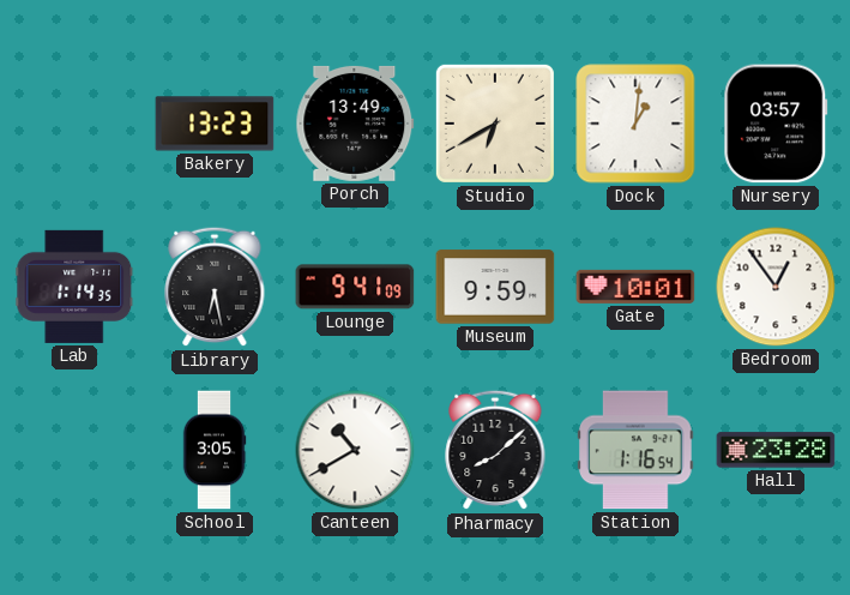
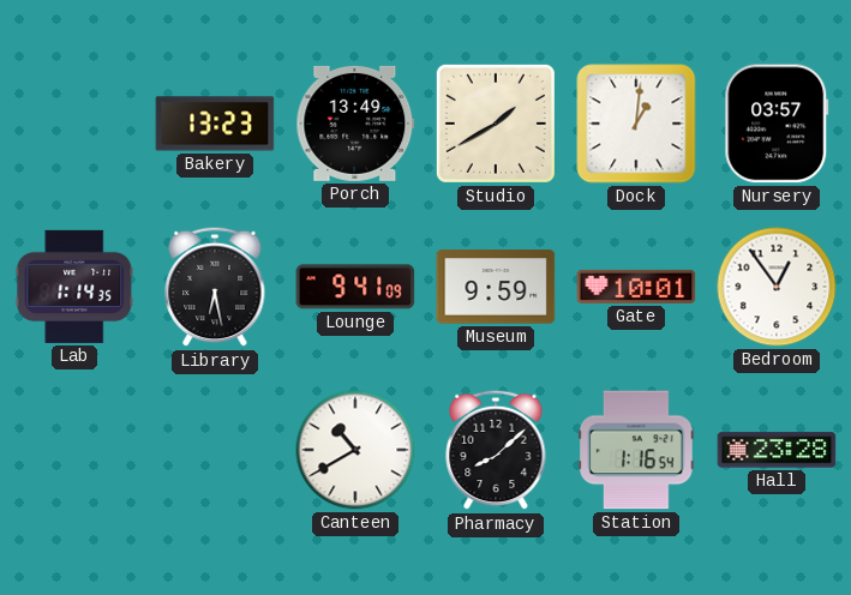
Studio: 6:40 -> 1:40 (496, 124)
School: 3:05 -> none (215, 450)
